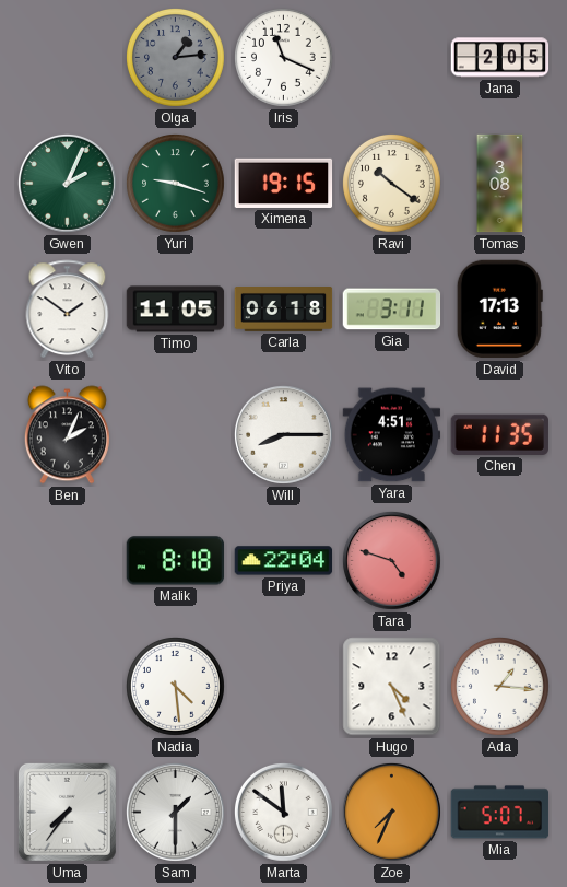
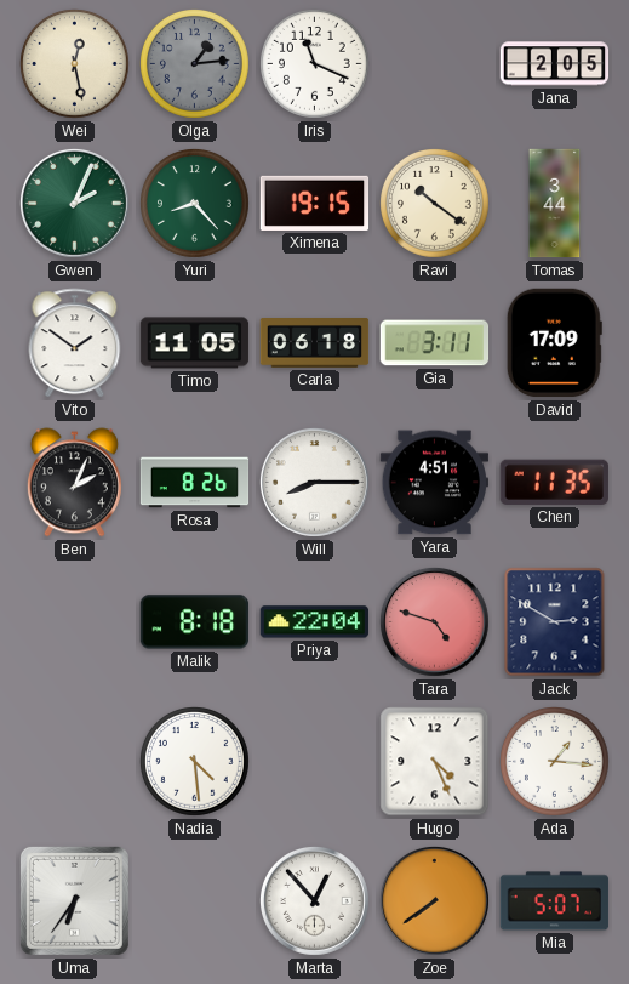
Wei: none -> 12:28 (75, 64)
Yuri: 9:18 -> 8:23 (195, 204)
Tomas: 3:08 -> 3:44 (555, 204)
David: 17:13 -> 17:09 (554, 343)
Rosa: none -> 8:26 (195, 483)
Jack: none -> 2:50 (555, 622)
Uma: 7:36 -> 6:36 (74, 900)
Sam: 1:30 -> none (175, 812)
Marta: 11:51 -> 12:53 (314, 900)
Zoe: 7:34 -> 7:39 (434, 900)
